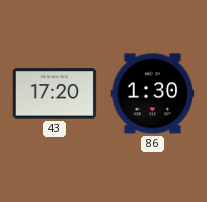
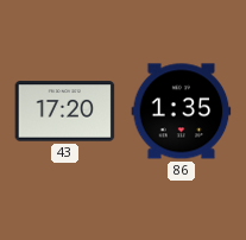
86: 1:30 -> 1:35 (182, 112)
